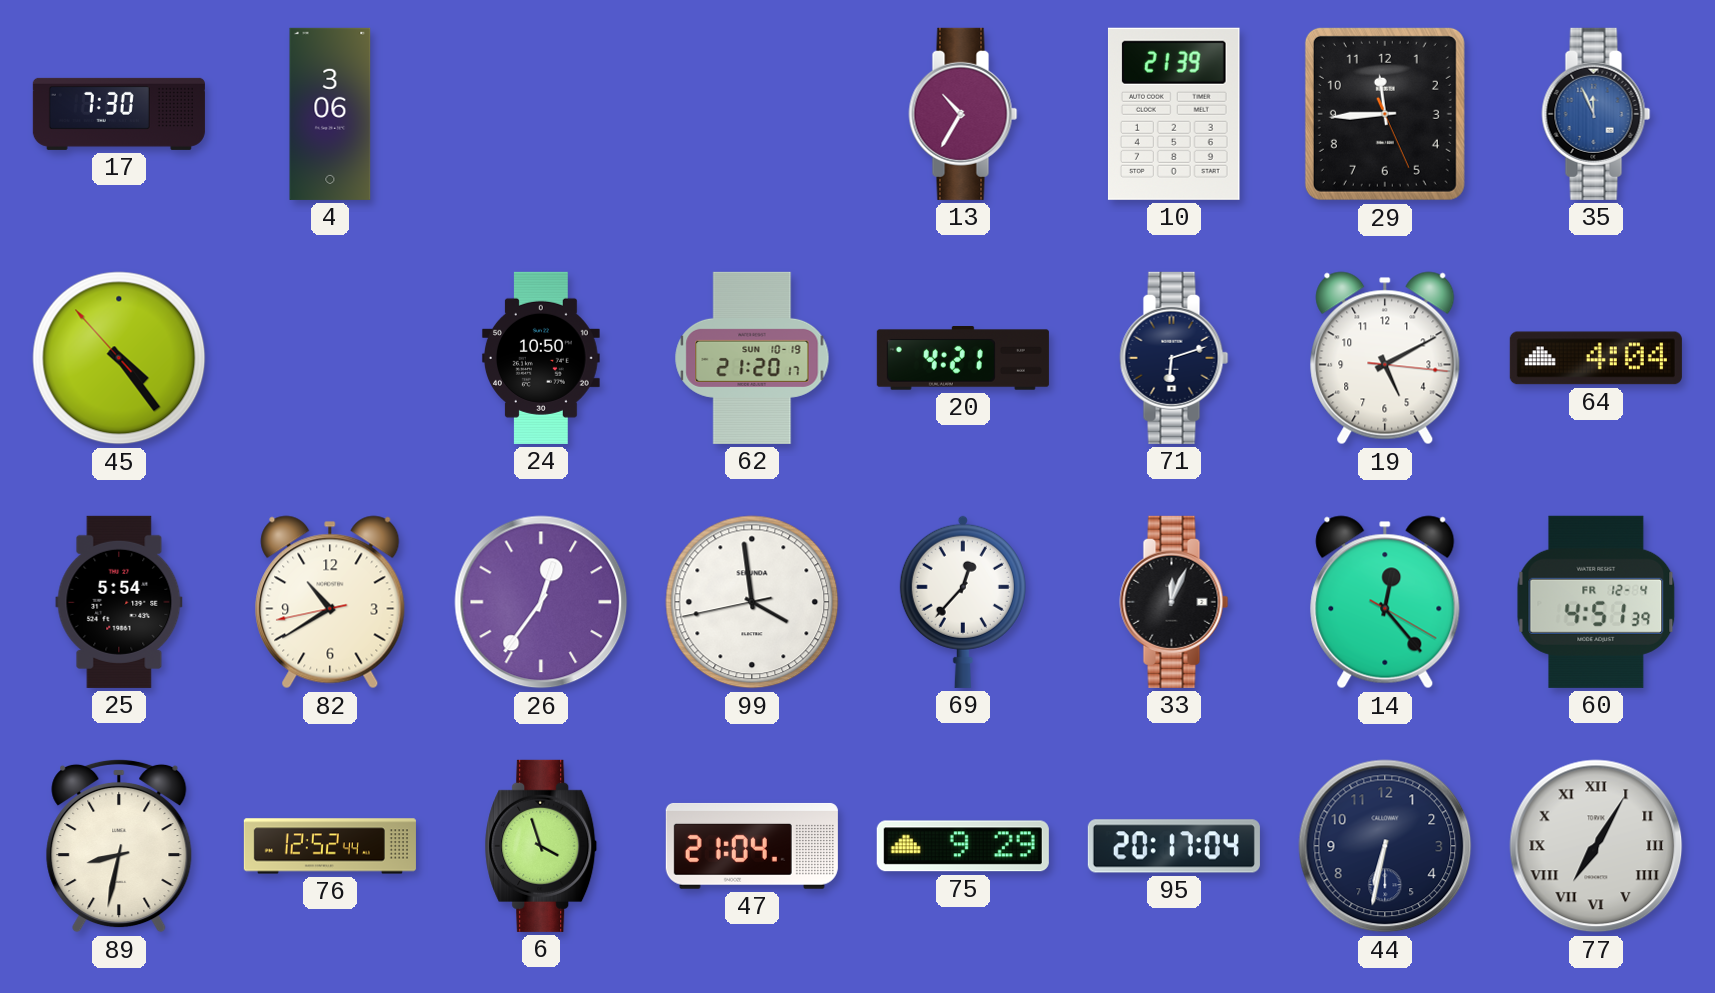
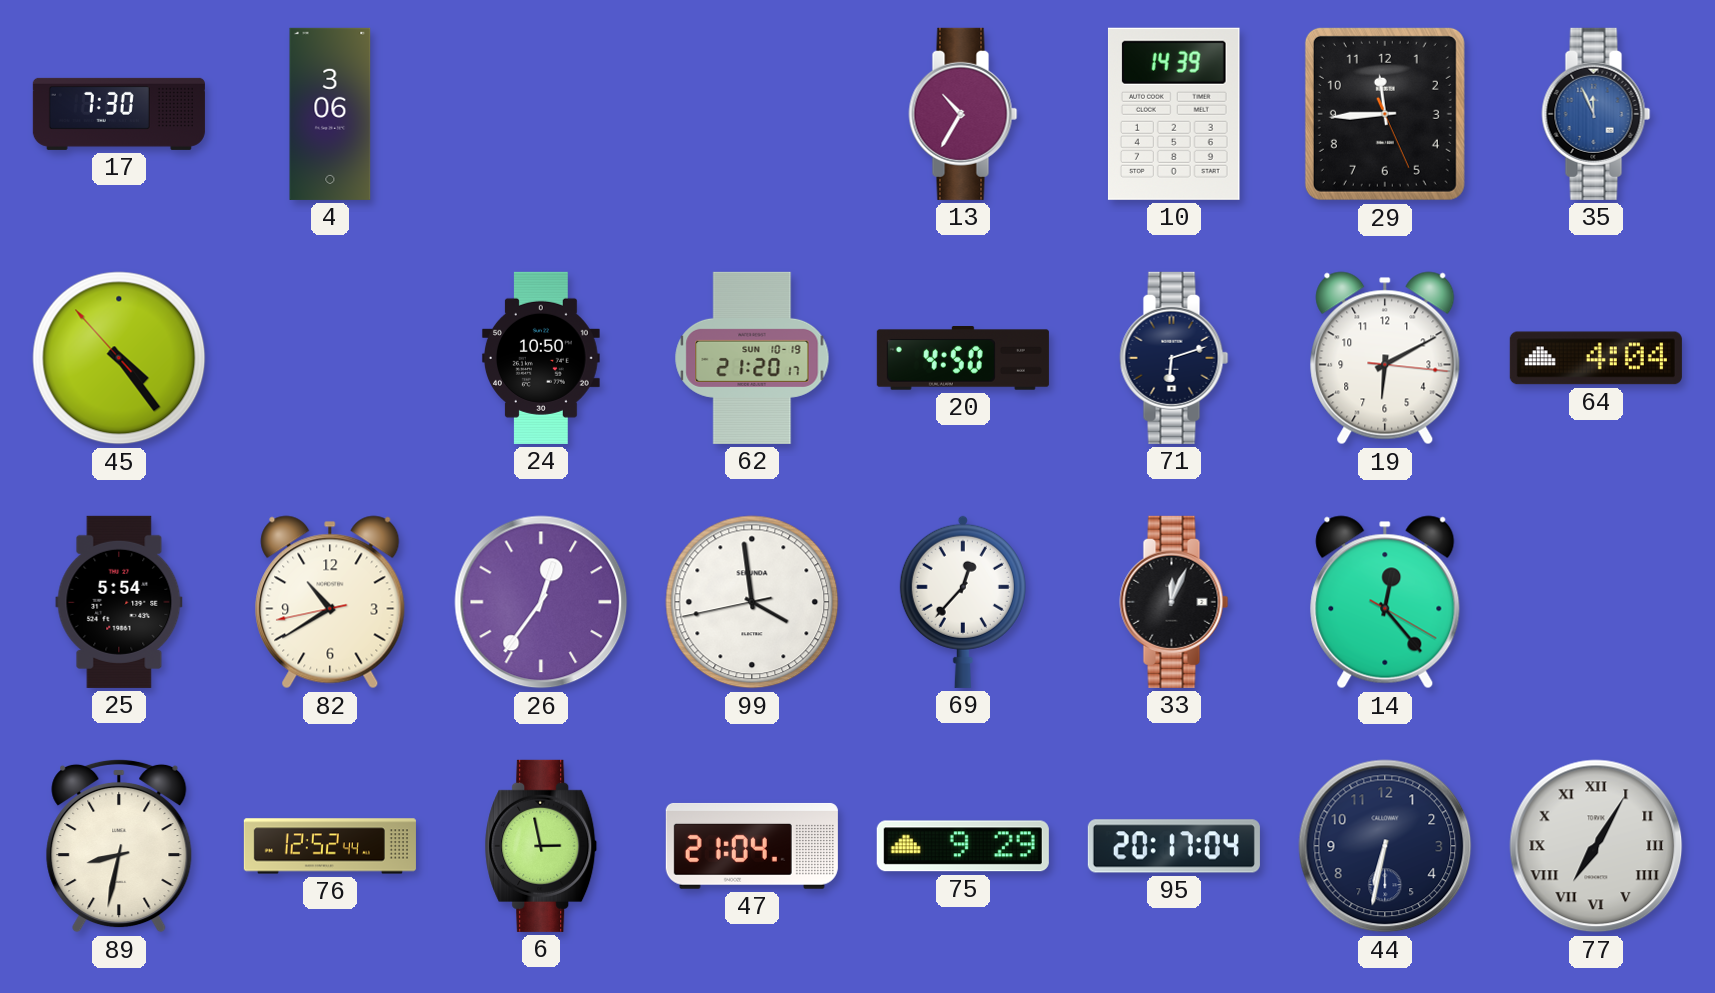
10: 21:39 -> 14:39 (1174, 114)
20: 4:21 -> 4:50 (963, 358)
19: 5:10 -> 6:10 (1385, 358)
60: 4:51 -> none (1596, 602)
6: 3:57 -> 2:58 (541, 846)
